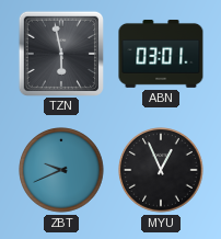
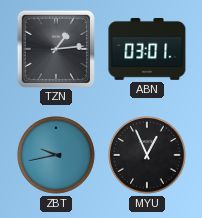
TZN: 5:58 -> 1:14 (55, 48)
ZBT: 9:41 -> 9:43 (56, 155)
